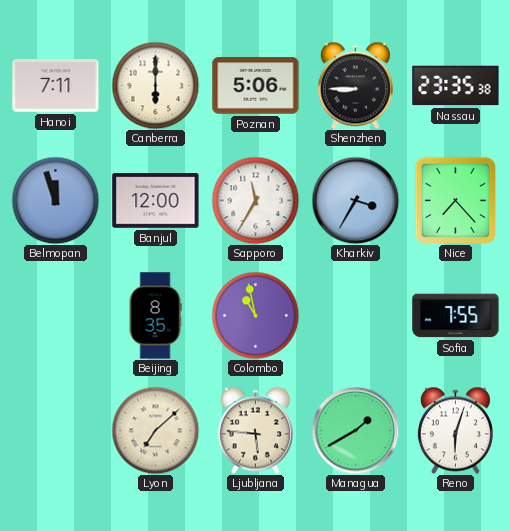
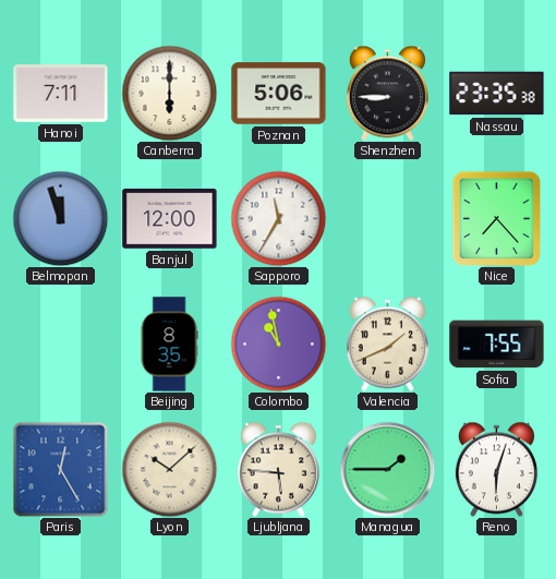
Kharkiv: 3:35 -> none (355, 200)
Valencia: none -> 1:41 (387, 343)
Paris: none -> 12:25 (60, 469)
Lyon: 7:08 -> 10:08 (169, 469)
Managua: 1:40 -> 1:45 (387, 469)
